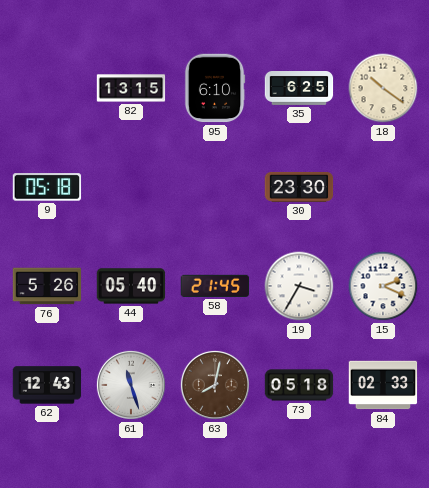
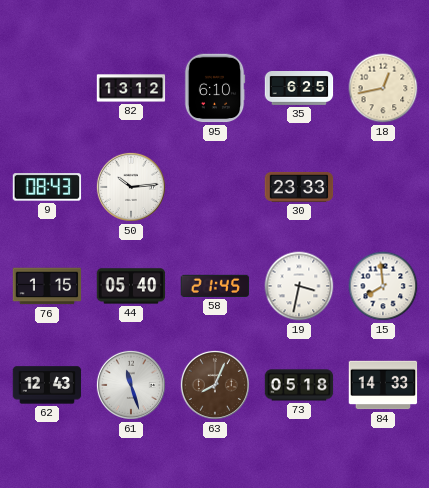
82: 13:15 -> 13:12 (131, 88)
18: 10:21 -> 12:43 (383, 88)
9: 05:18 -> 08:43 (47, 187)
50: none -> 10:14 (131, 187)
30: 23:30 -> 23:33 (299, 187)
76: 5:26 -> 1:15 (47, 286)
19: 3:35 -> 3:32 (299, 286)
15: 2:19 -> 7:59 (383, 286)
63: 8:02 -> 8:04 (215, 385)
84: 02:33 -> 14:33 (383, 385)
